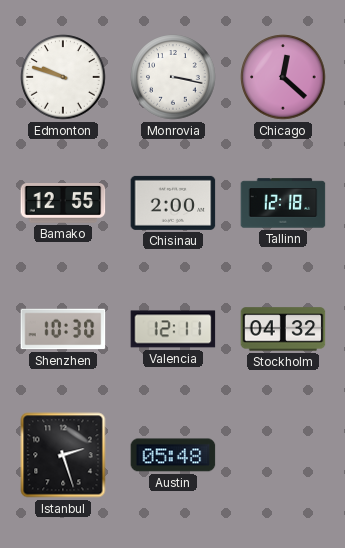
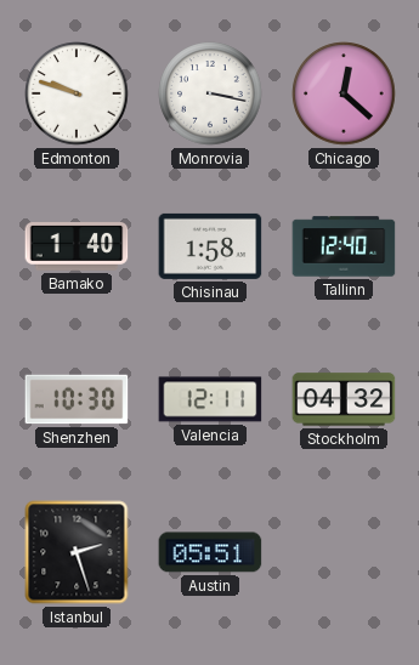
Bamako: 12:55 -> 1:40 (77, 248)
Chisinau: 2:00 -> 1:58 (210, 246)
Tallinn: 12:18 -> 12:40 (344, 246)
Austin: 05:48 -> 05:51 (210, 552)
